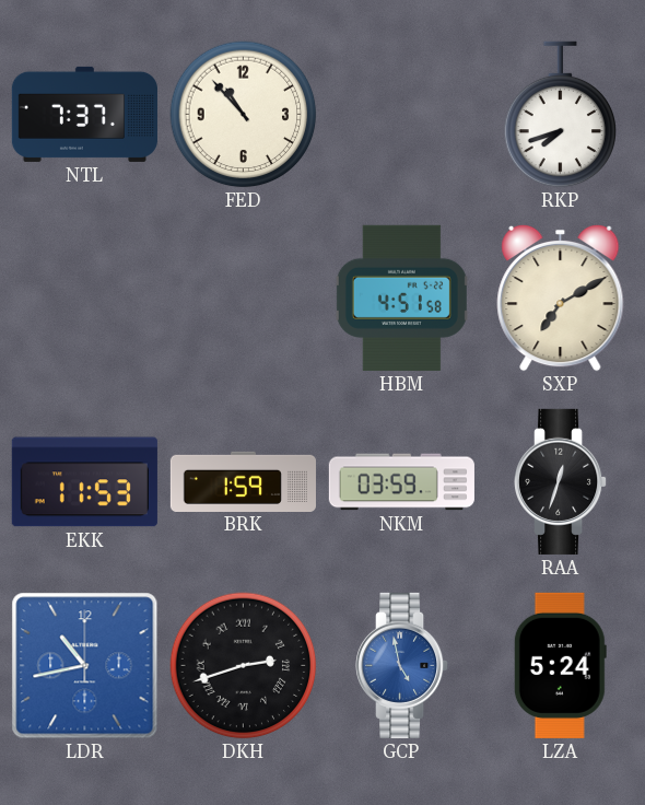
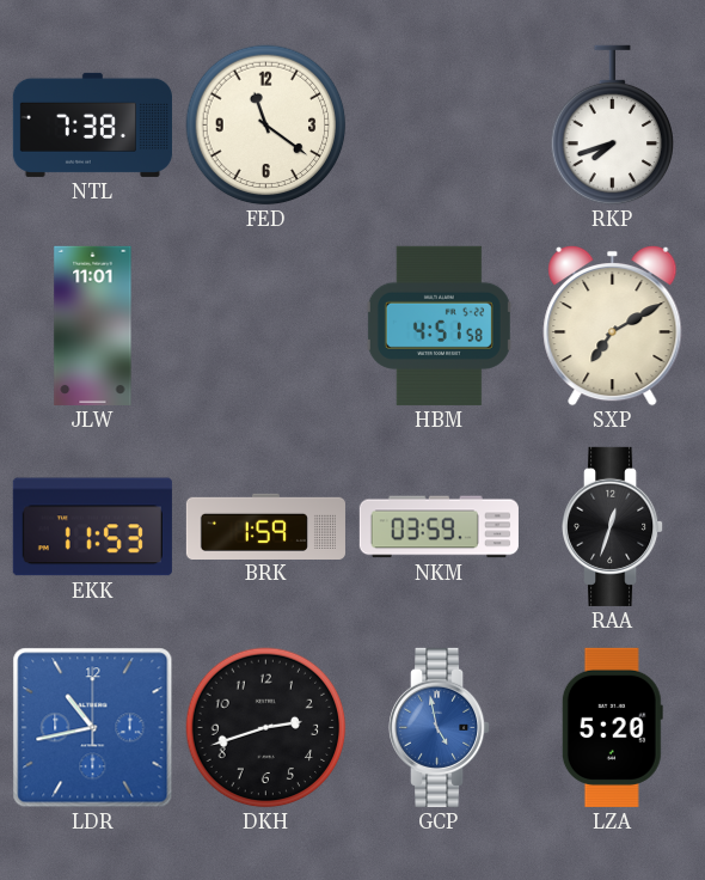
NTL: 7:37 -> 7:38 (92, 124)
FED: 10:53 -> 11:21 (266, 126)
JLW: none -> 11:01 (93, 325)
DKH numerals: Roman -> Arabic (266, 728)
LZA: 5:24 -> 5:20 (612, 727)
